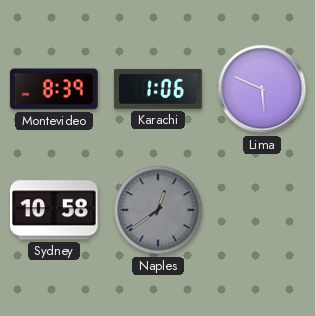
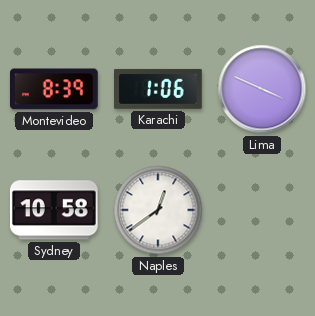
Lima: 5:49 -> 3:49 (262, 89)
Naples dial: grey -> white (158, 210)
